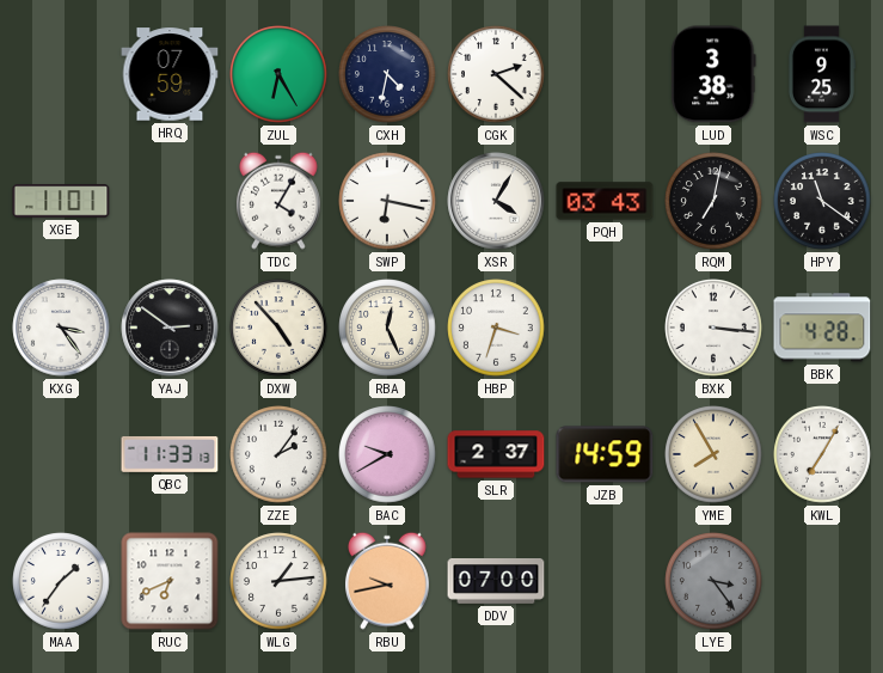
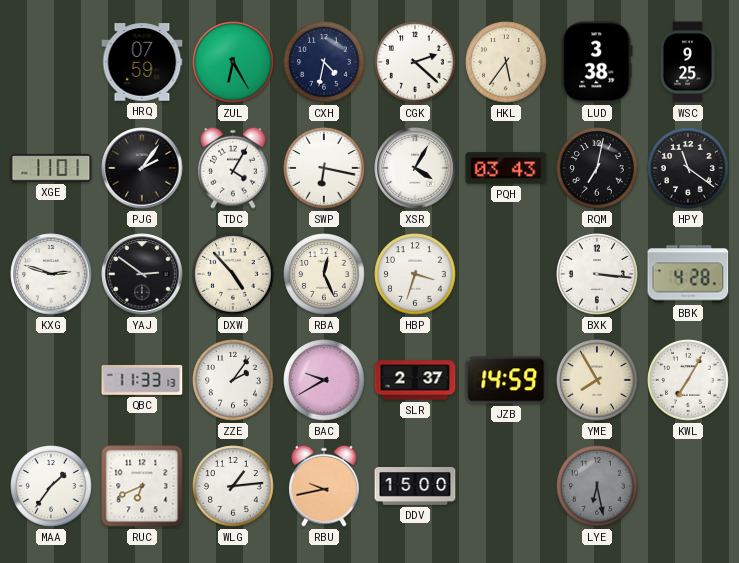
HKL: none -> 5:36 (506, 62)
PJG: none -> 2:06 (142, 168)
KXG: 3:24 -> 2:48 (51, 274)
DDV: 07:00 -> 15:00 (415, 486)
LYE: 3:24 -> 6:28 (597, 486)
